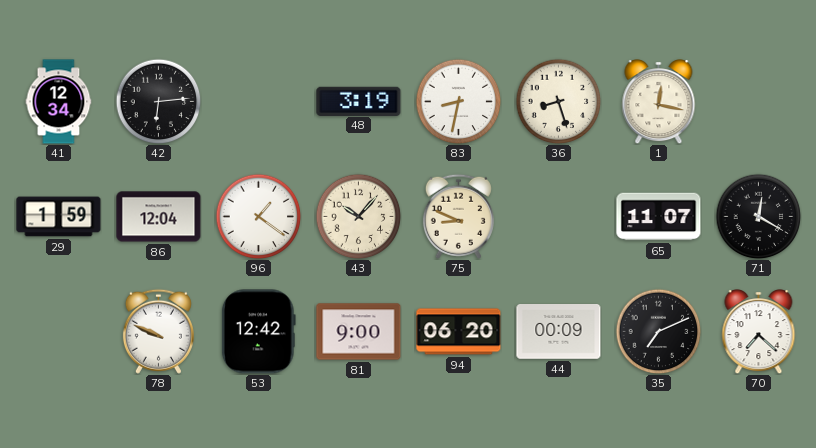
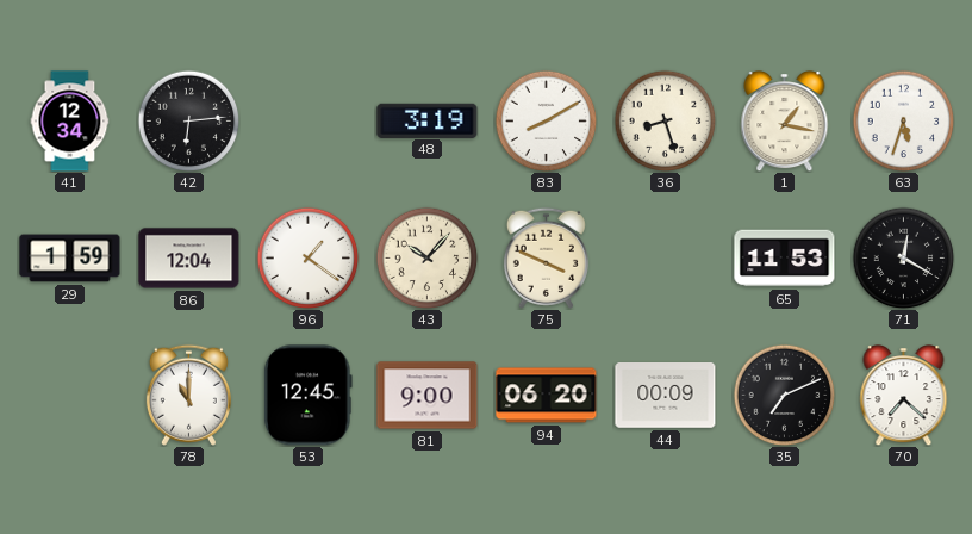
83: 8:32 -> 8:10 (546, 120)
1: 12:17 -> 1:17 (785, 122)
63: none -> 5:33 (903, 120)
75: 8:49 -> 3:49 (546, 257)
65: 11:07 -> 11:53 (785, 259)
78: 9:49 -> 11:00 (188, 395)
53: 12:42 -> 12:45 (307, 396)
